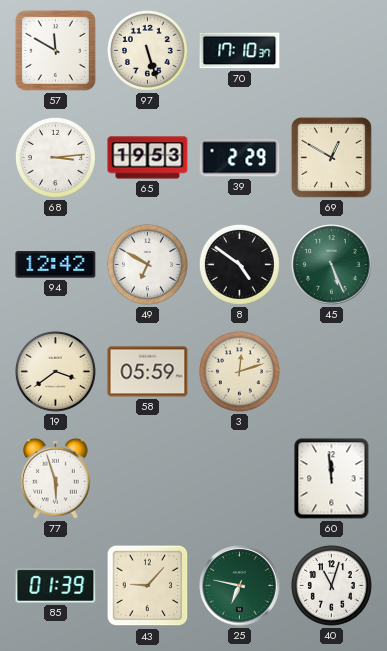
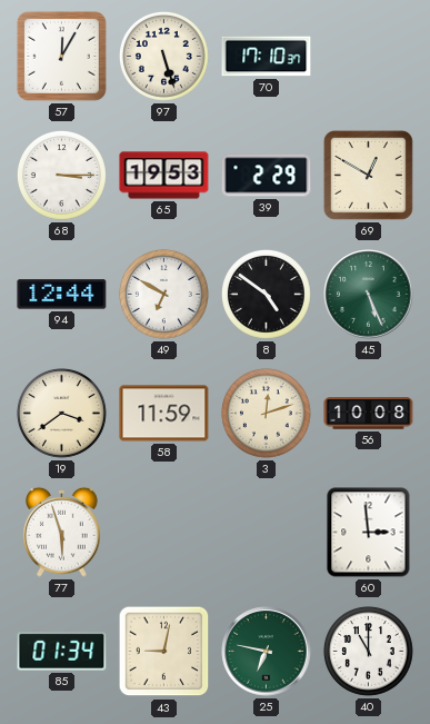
57: 11:50 -> 12:05 (61, 56)
68: 3:14 -> 3:15 (61, 175)
94: 12:42 -> 12:44 (62, 295)
58: 05:59 -> 11:59 (164, 414)
56: none -> 10:08 (369, 414)
60: 11:59 -> 2:59 (369, 533)
85: 01:39 -> 01:34 (62, 652)
43: 9:07 -> 9:02 (164, 652)
40: 11:03 -> 11:00 (368, 651)
